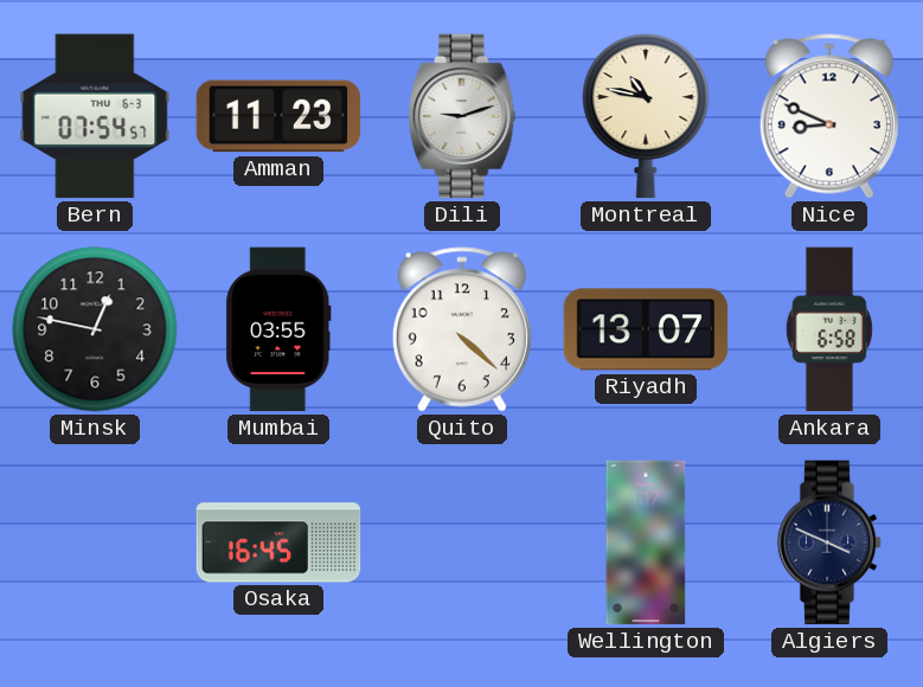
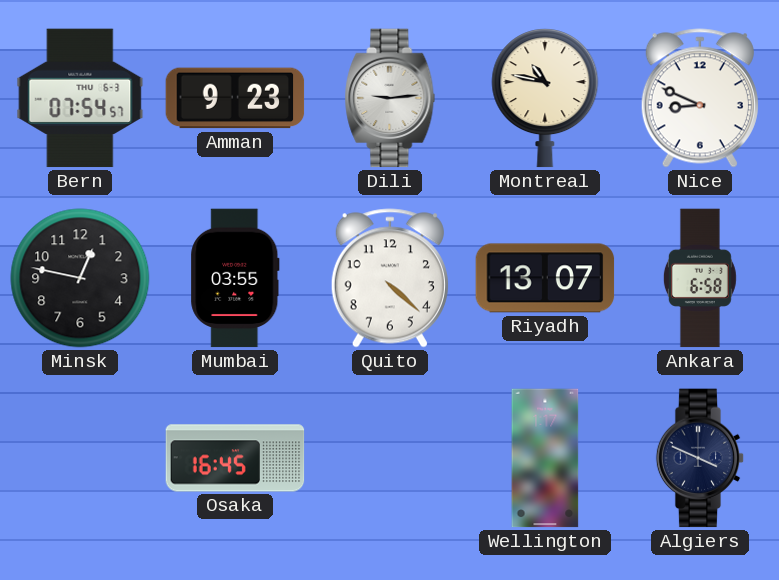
Amman: 11:23 -> 9:23 (235, 98)
Dili: 9:12 -> 9:14 (390, 98)
